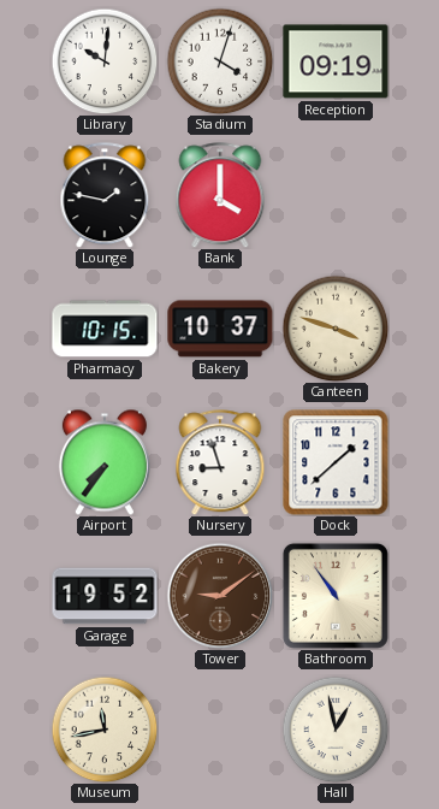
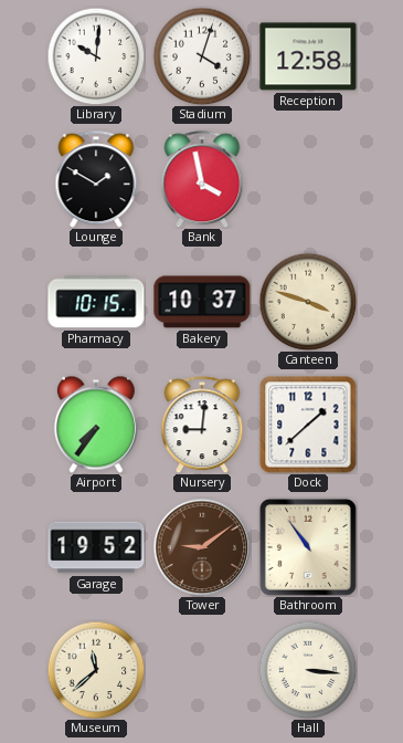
Reception: 09:19 -> 12:58 (308, 56)
Lounge: 1:47 -> 1:50 (96, 179)
Bank: 4:00 -> 3:58 (202, 179)
Nursery: 8:57 -> 9:01 (202, 425)
Museum: 11:43 -> 11:38 (96, 670)
Hall: 12:58 -> 3:16 (308, 670)
